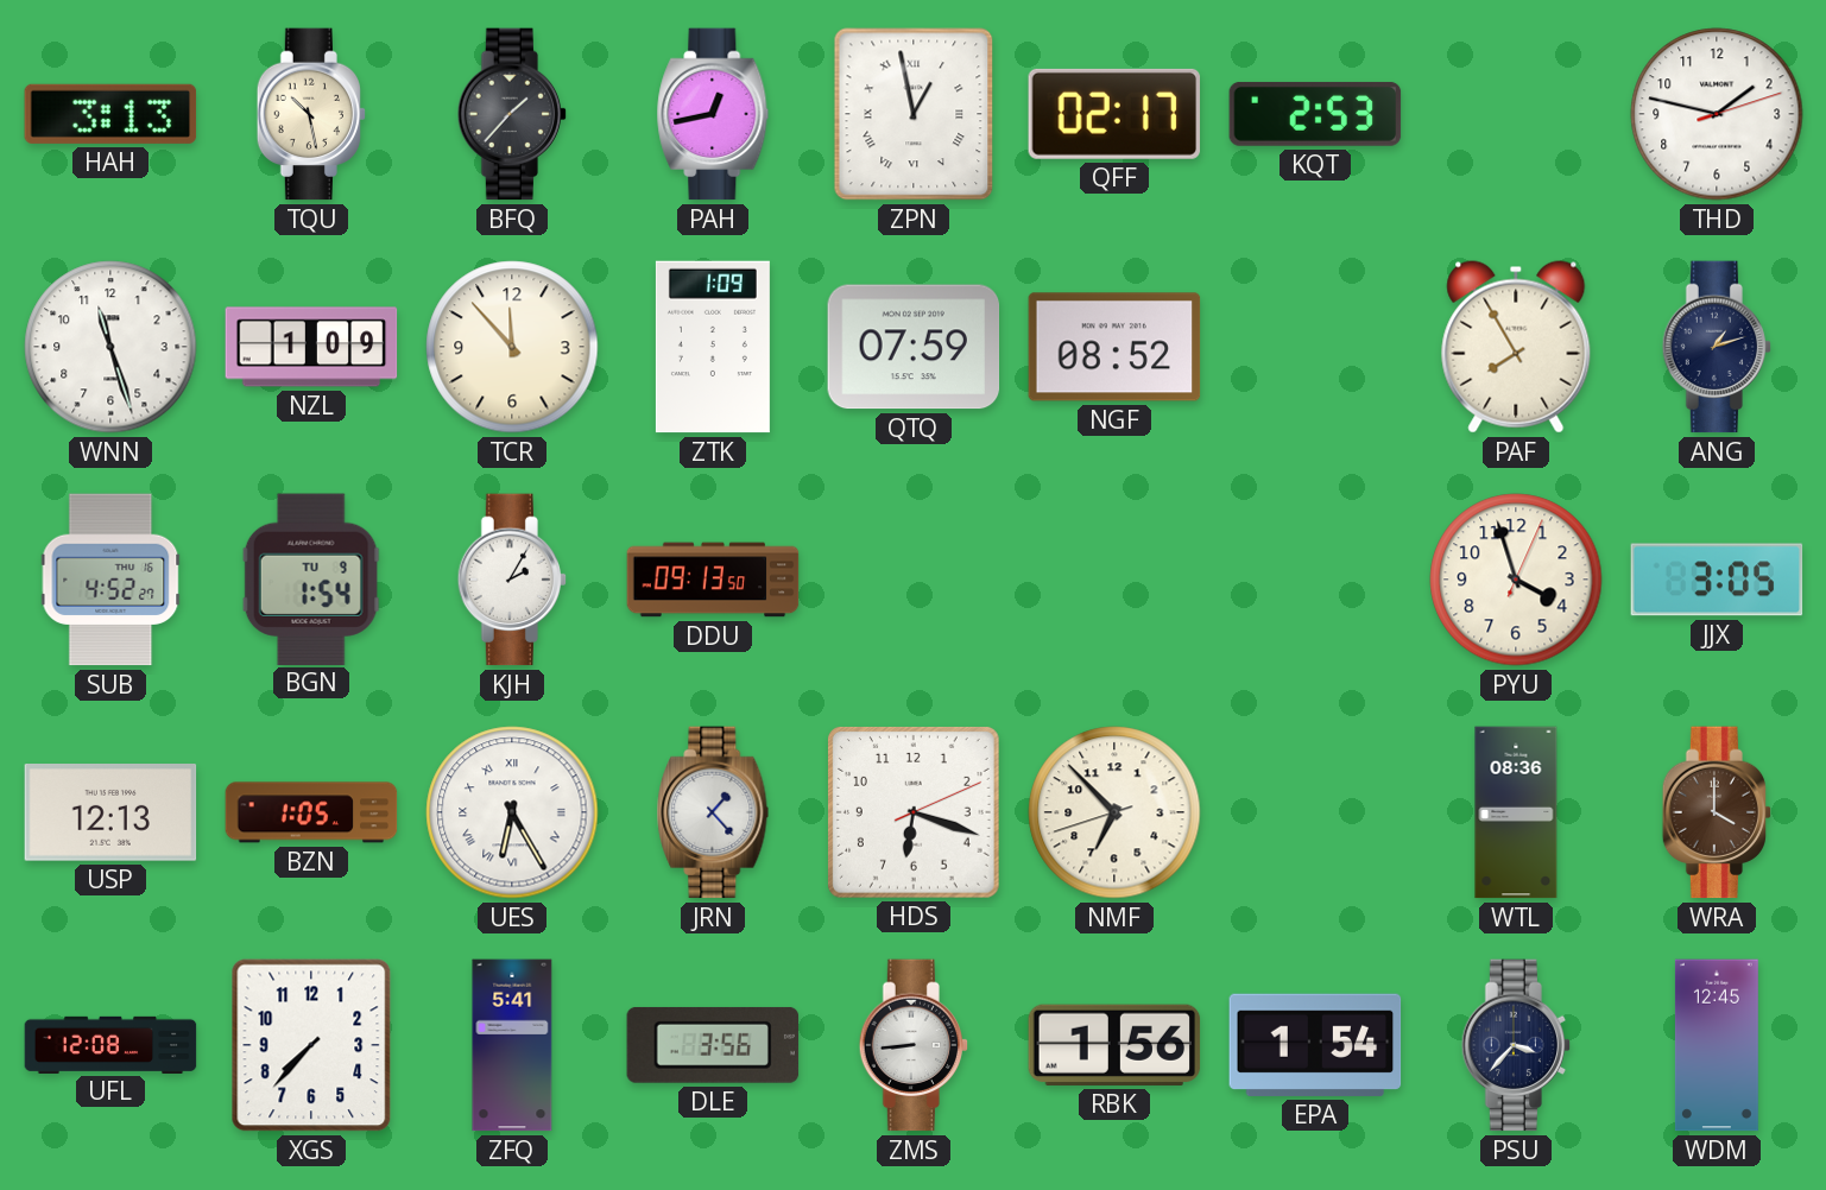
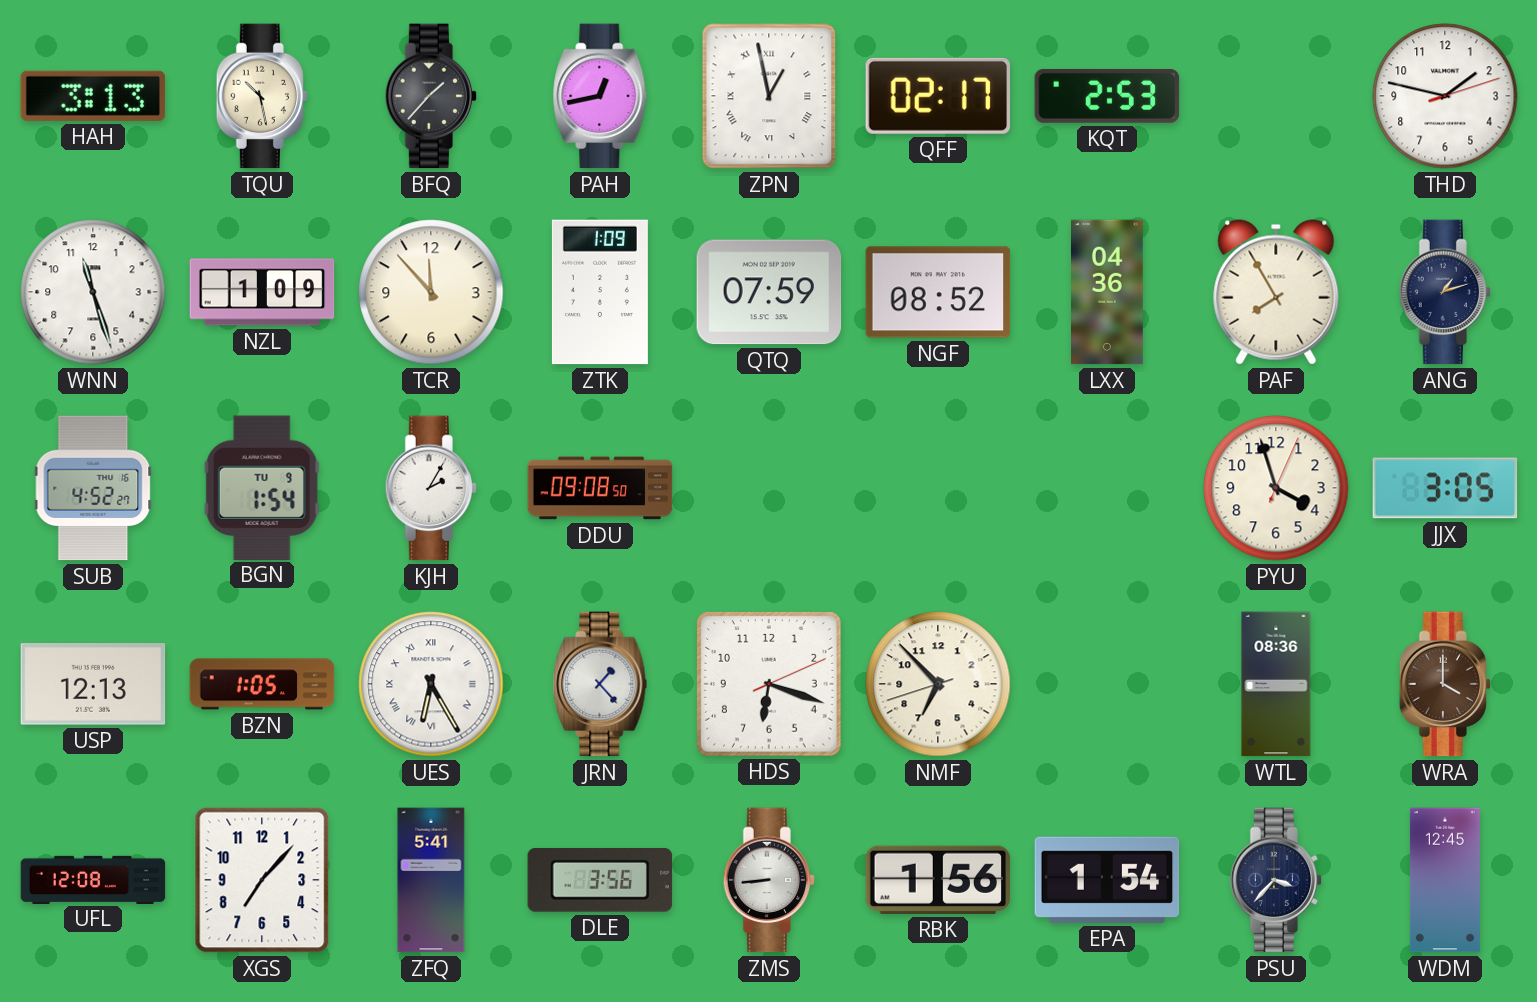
LXX: none -> 04:36 (1108, 292)
DDU: 09:13 -> 09:08 (600, 488)
XGS: 7:37 -> 7:07 (262, 880)
